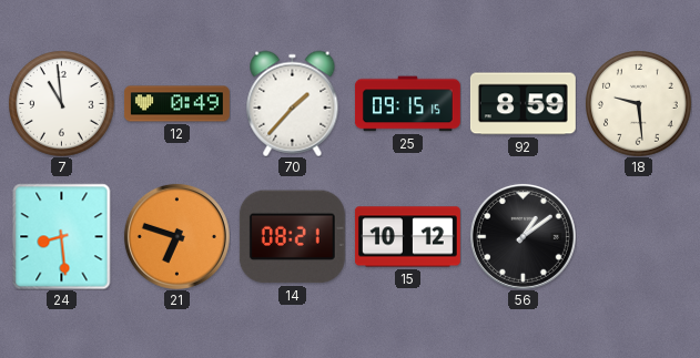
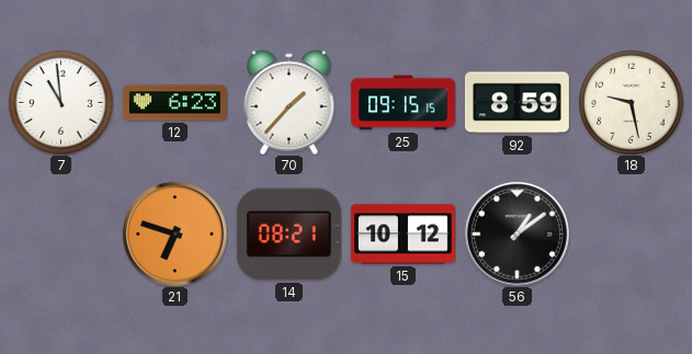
12: 0:49 -> 6:23 (174, 103)
18: 9:29 -> 9:28 (632, 103)
24: 8:29 -> none (62, 236)
